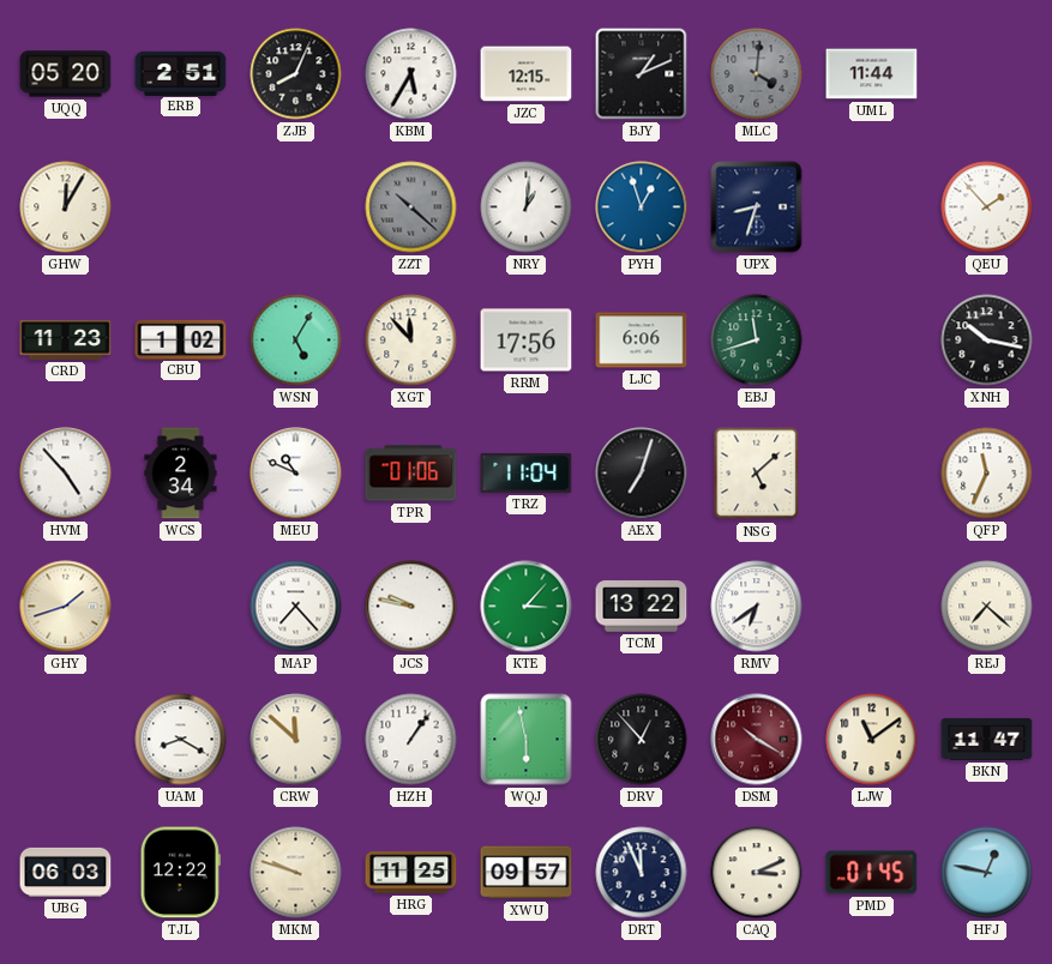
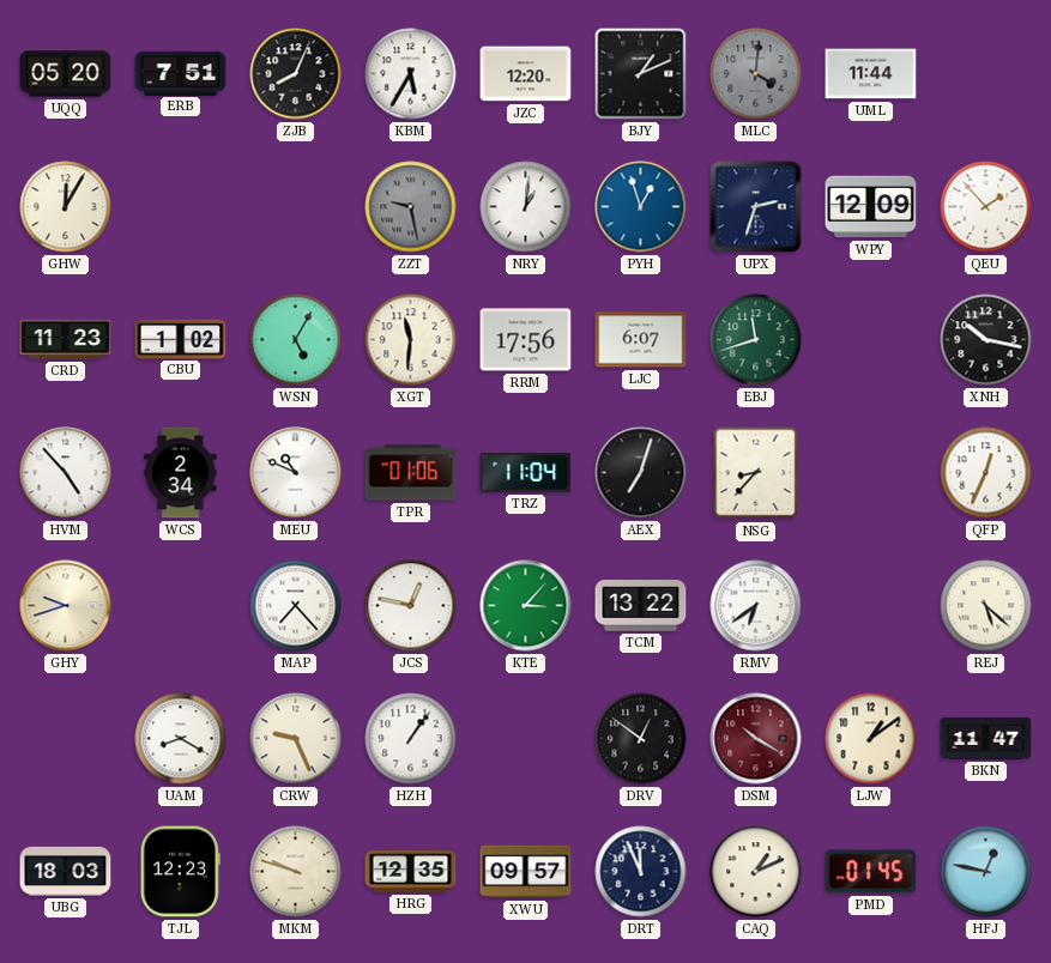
ERB: 2:51 -> 7:51 (181, 73)
JZC: 12:15 -> 12:20 (526, 74)
ZZT: 10:22 -> 9:28 (411, 207)
UPX: 8:33 -> 2:33 (756, 207)
WPY: none -> 12:09 (871, 207)
XGT: 11:53 -> 11:31 (411, 340)
LJC: 6:06 -> 6:07 (641, 340)
NSG: 5:08 -> 8:37 (756, 473)
QFP: 11:34 -> 12:34 (986, 473)
GHY: 1:42 -> 9:42 (66, 606)
JCS: 9:47 -> 12:47 (411, 606)
REJ: 7:22 -> 5:22 (986, 606)
CRW: 11:52 -> 9:26 (296, 739)
WQJ: 5:58 -> none (527, 740)
DRV: 12:53 -> 12:51 (641, 739)
LJW: 11:09 -> 1:09 (871, 739)
UBG: 06:03 -> 18:03 (66, 871)
TJL: 12:22 -> 12:23 (180, 872)
HRG: 11:25 -> 12:35 (411, 872)
CAQ: 3:11 -> 1:11 (756, 872)
